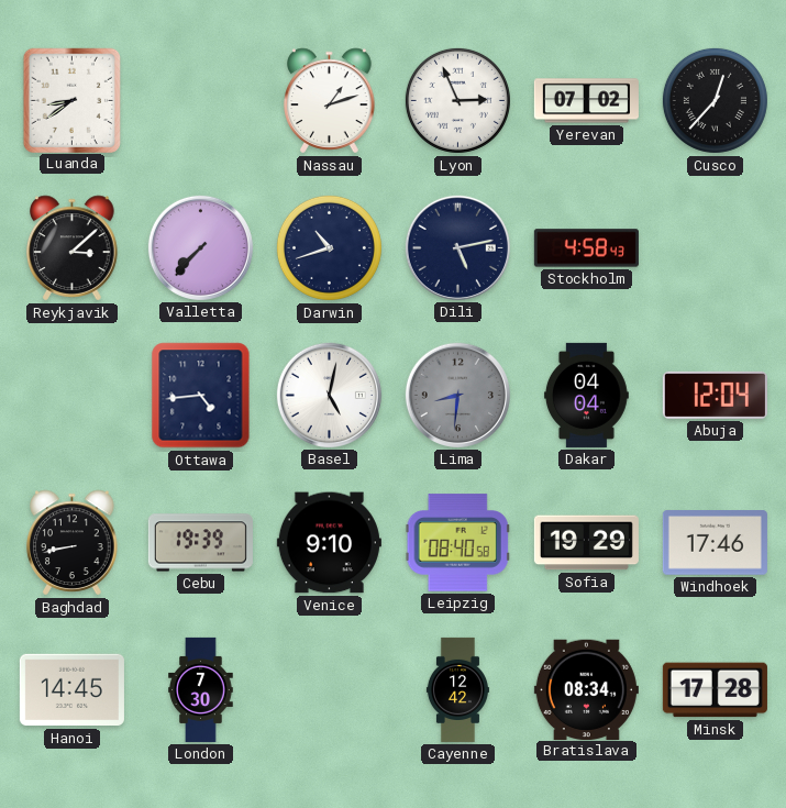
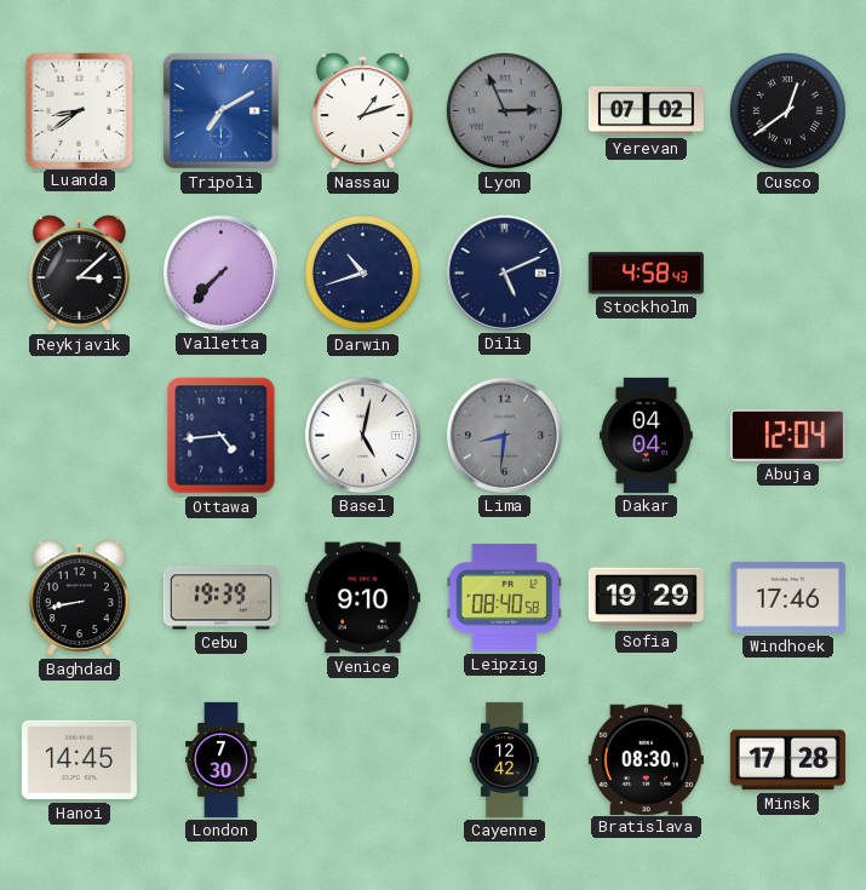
Tripoli: none -> 7:10 (220, 110)
Lyon dial: white -> grey (504, 110)
Cusco: 12:37 -> 12:39 (787, 110)
Dili: 5:13 -> 5:11 (504, 272)
Bratislava: 08:34 -> 08:30 (646, 759)
